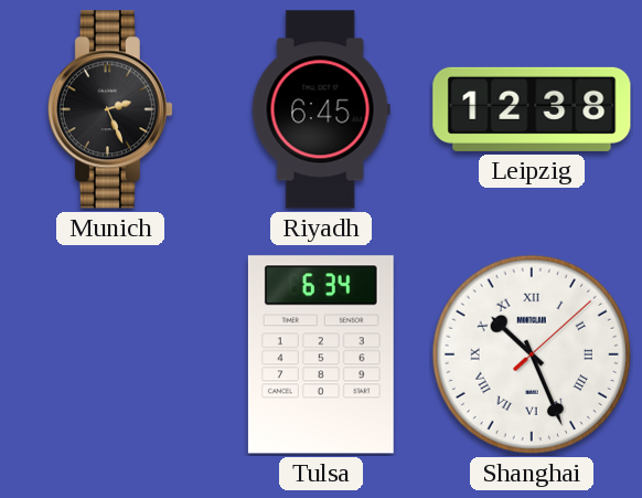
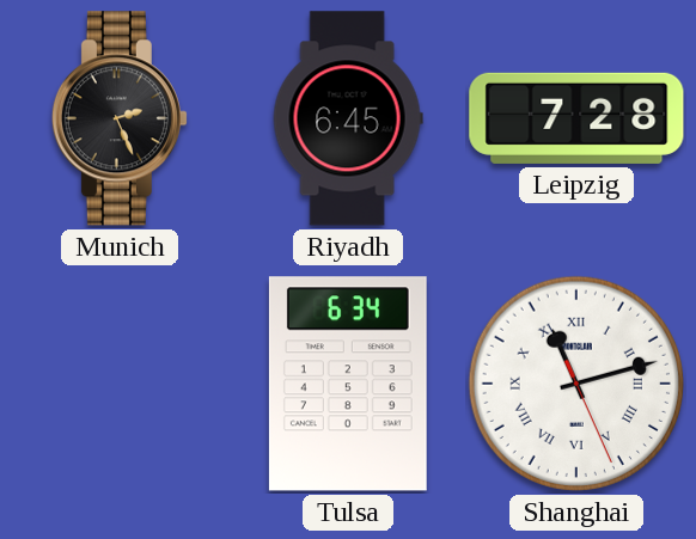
Leipzig: 12:38 -> 7:28 (576, 118)
Shanghai: 10:26 -> 11:12 (576, 384)
